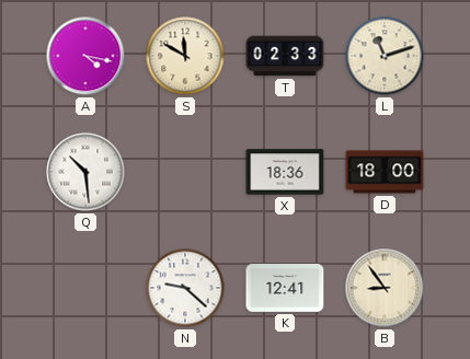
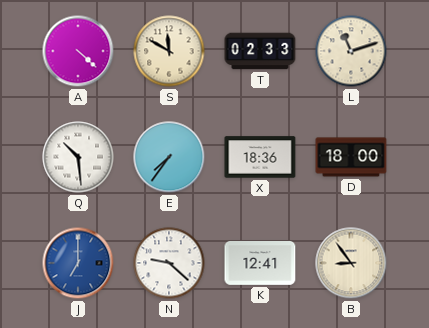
A: 4:17 -> 4:22 (78, 51)
E: none -> 7:36 (169, 157)
J: none -> 7:00 (78, 263)
